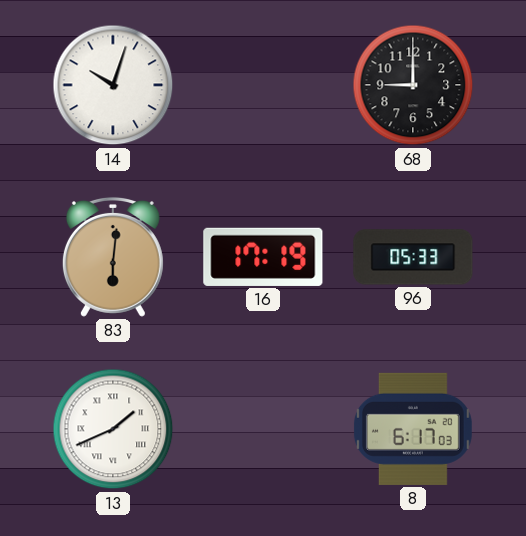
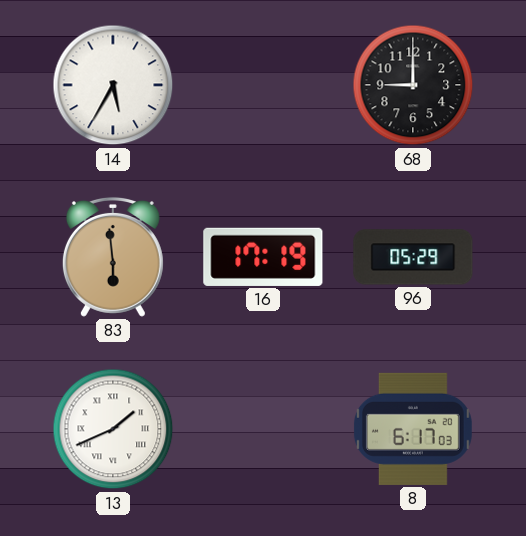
14: 10:03 -> 5:35 (113, 85)
83: 6:01 -> 5:59 (113, 257)
96: 05:33 -> 05:29 (413, 257)
